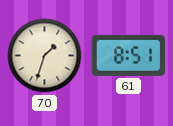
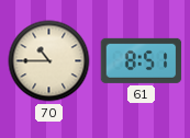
70: 1:33 -> 10:45 (49, 61)
